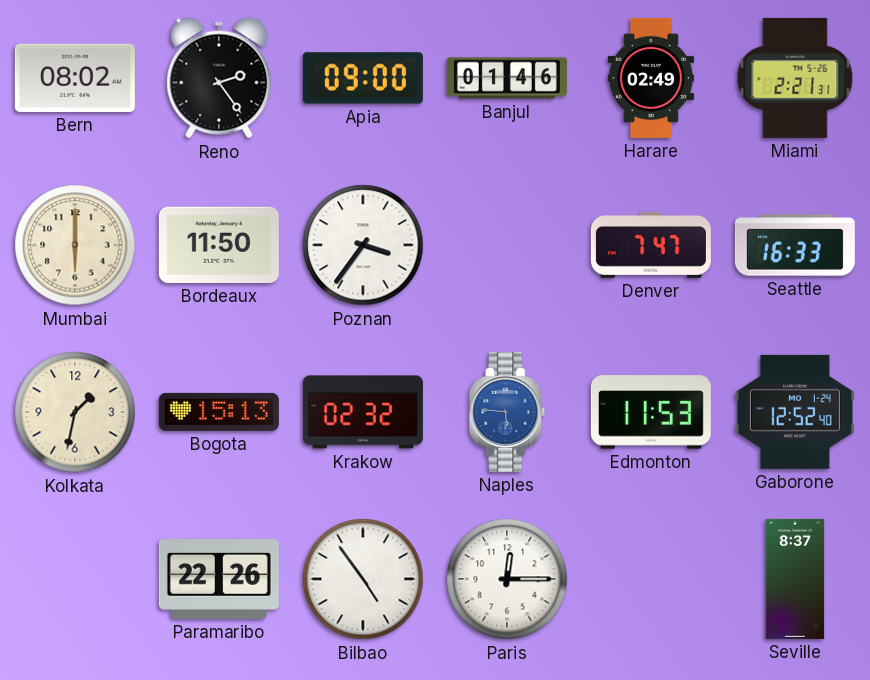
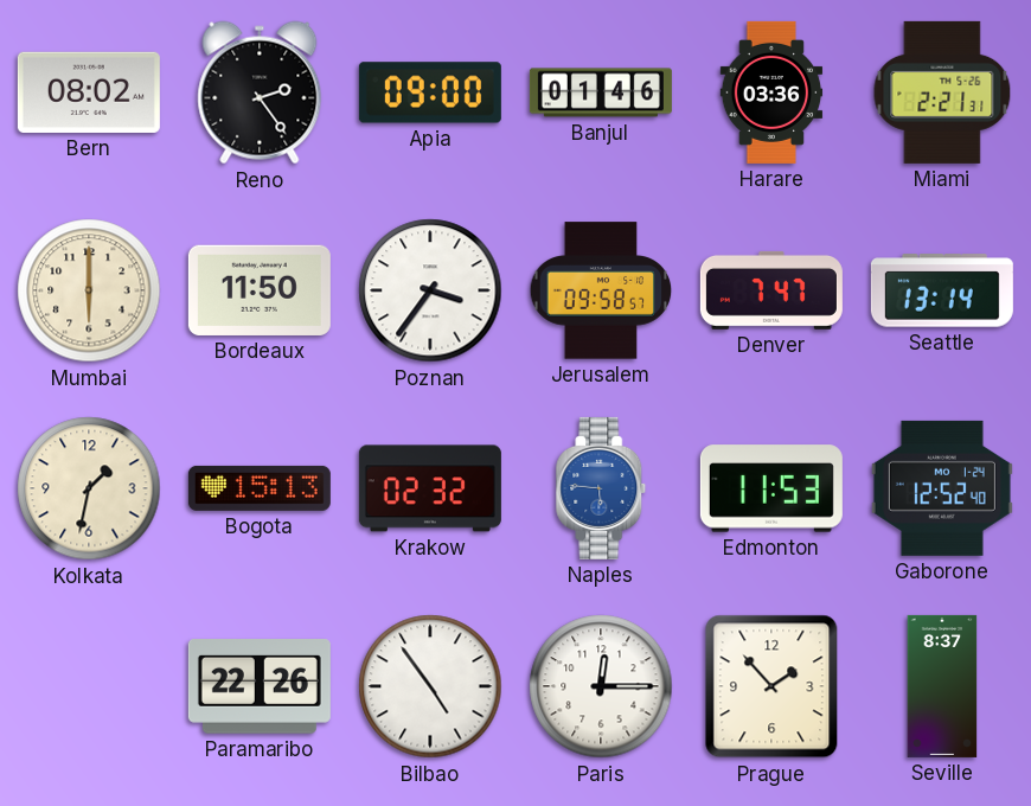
Harare: 02:49 -> 03:36 (771, 92)
Jerusalem: none -> 09:58 (601, 290)
Seattle: 16:33 -> 13:14 (942, 290)
Prague: none -> 1:53 (771, 686)
